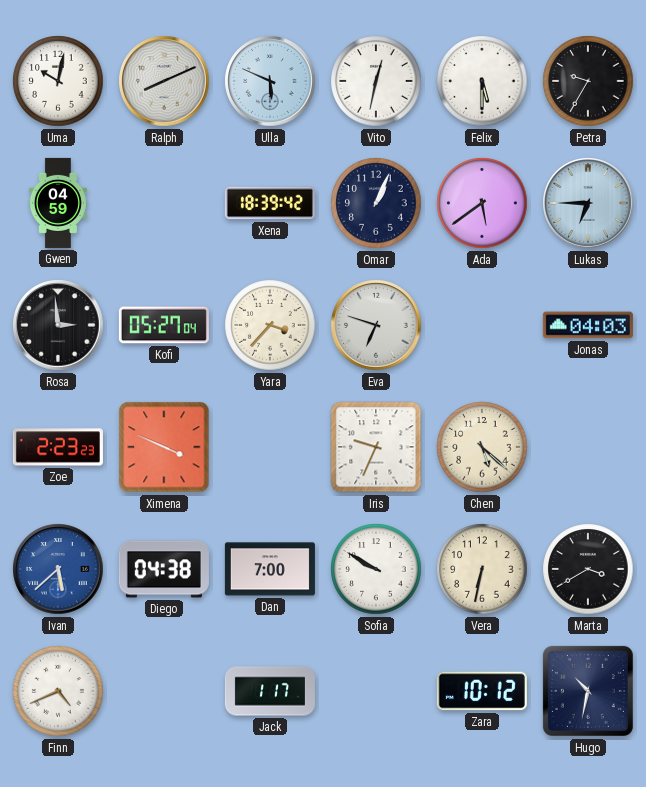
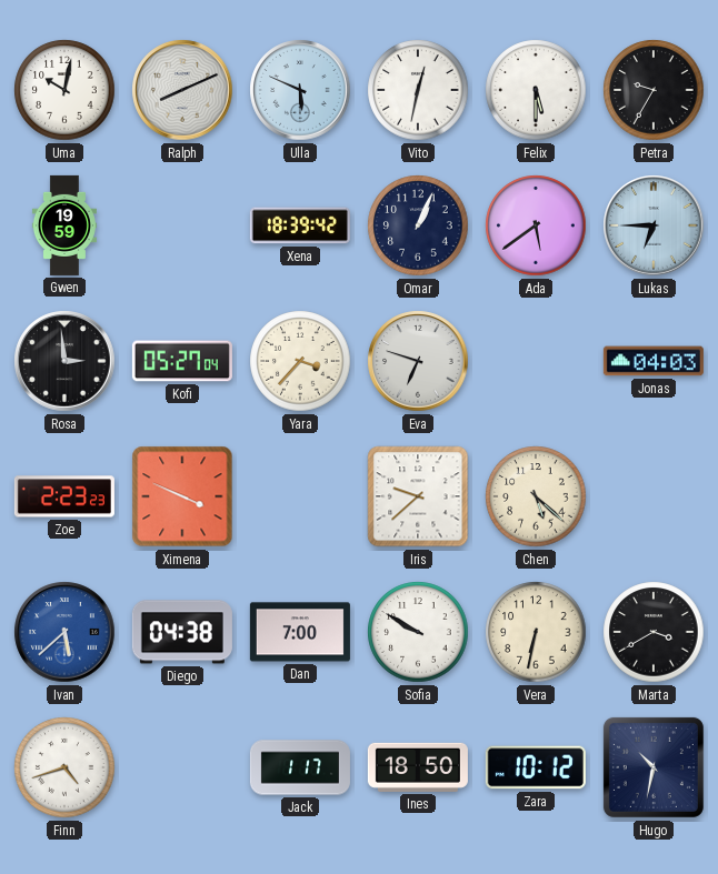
Gwen: 04:59 -> 19:59 (64, 225)
Iris: 9:34 -> 9:38 (418, 496)
Finn: 4:41 -> 4:42 (64, 767)
Ines: none -> 18:50 (418, 767)
